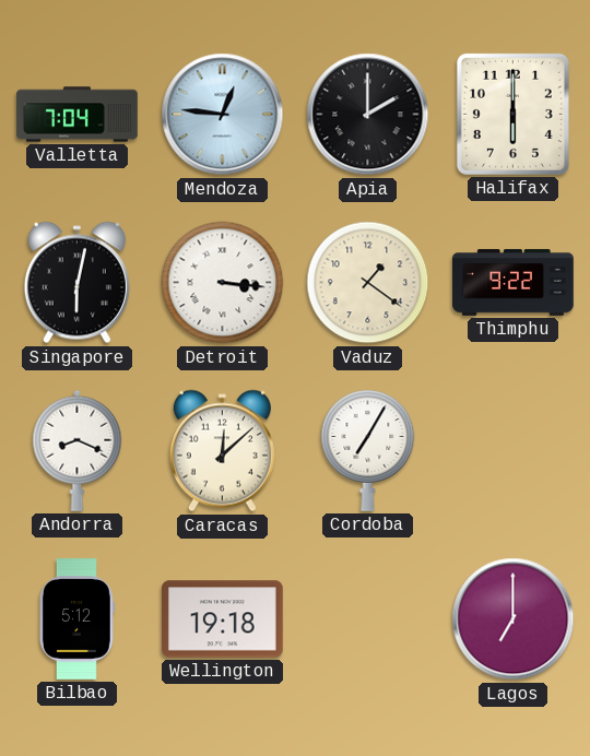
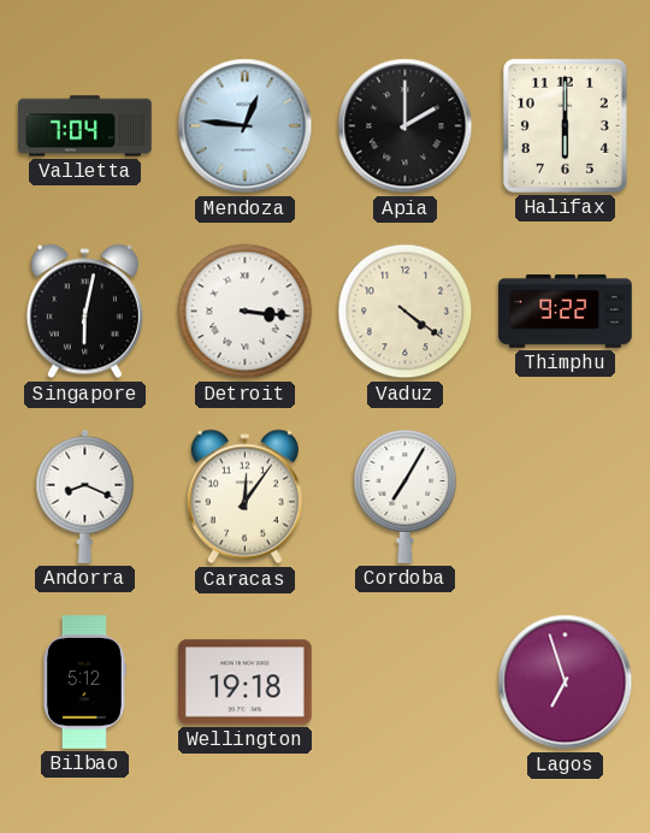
Vaduz: 1:21 -> 4:21 (406, 312)
Caracas: 12:08 -> 12:06 (244, 497)
Lagos: 7:00 -> 6:57 (566, 683)
